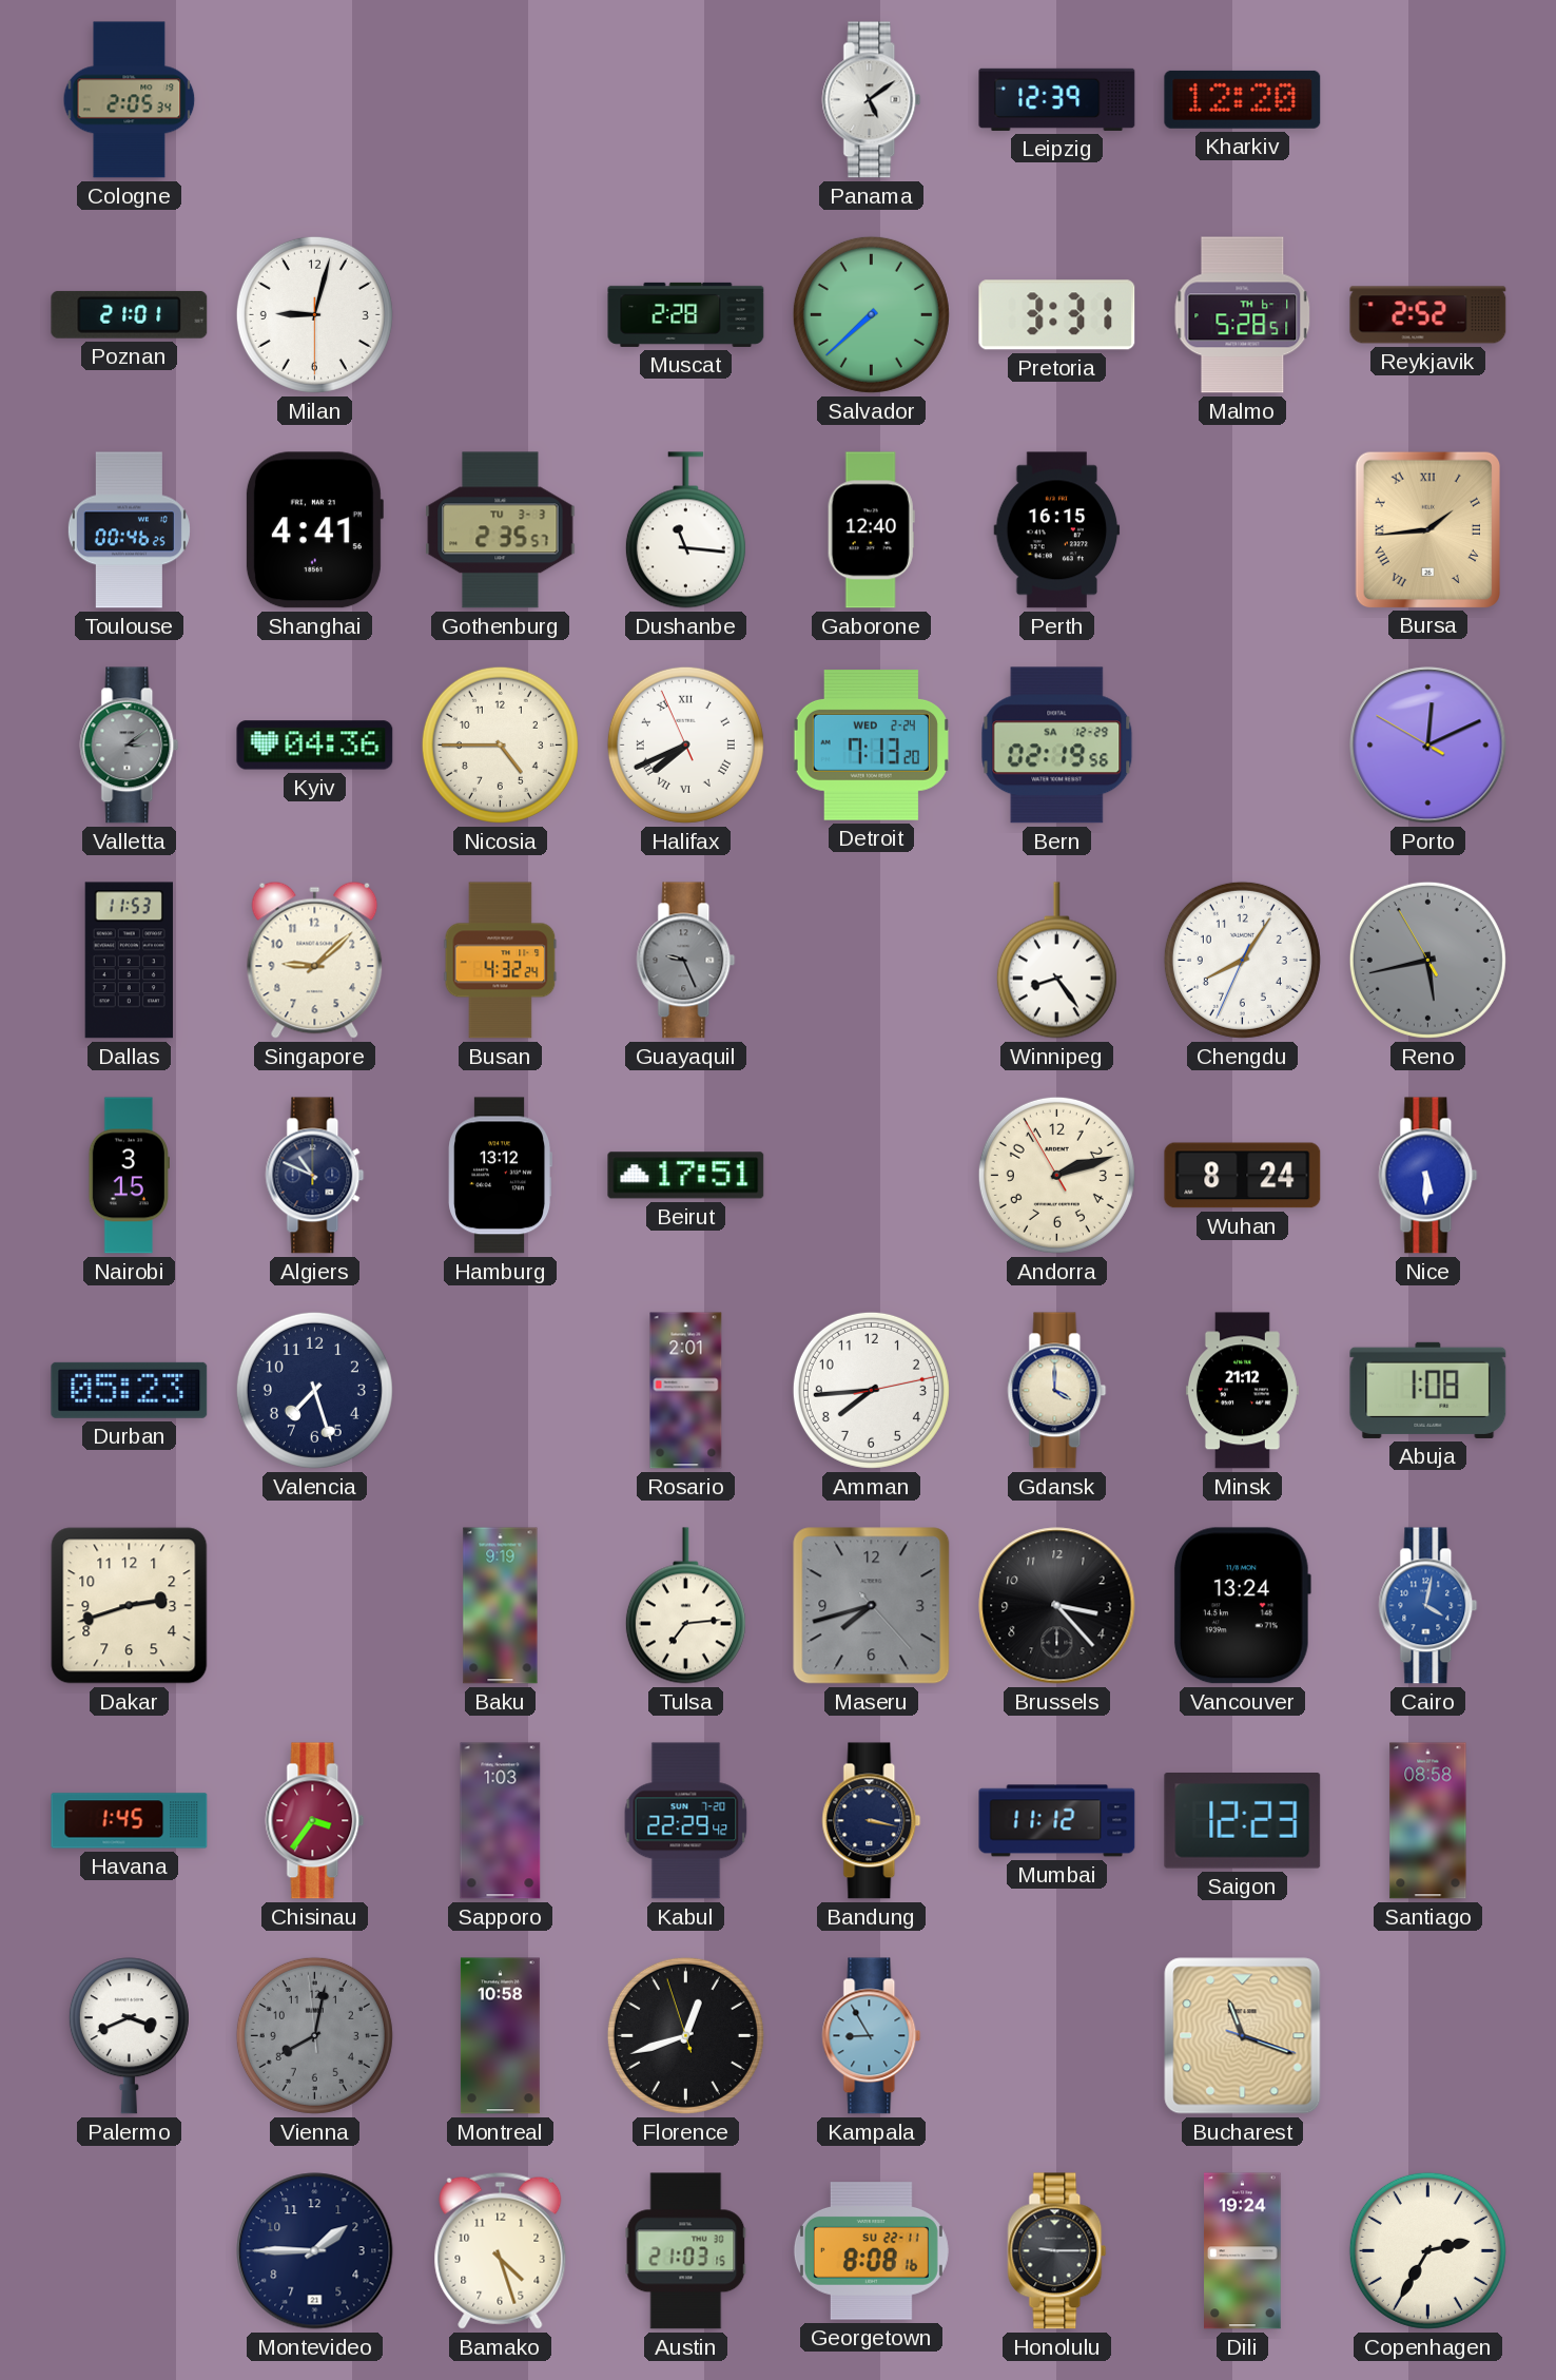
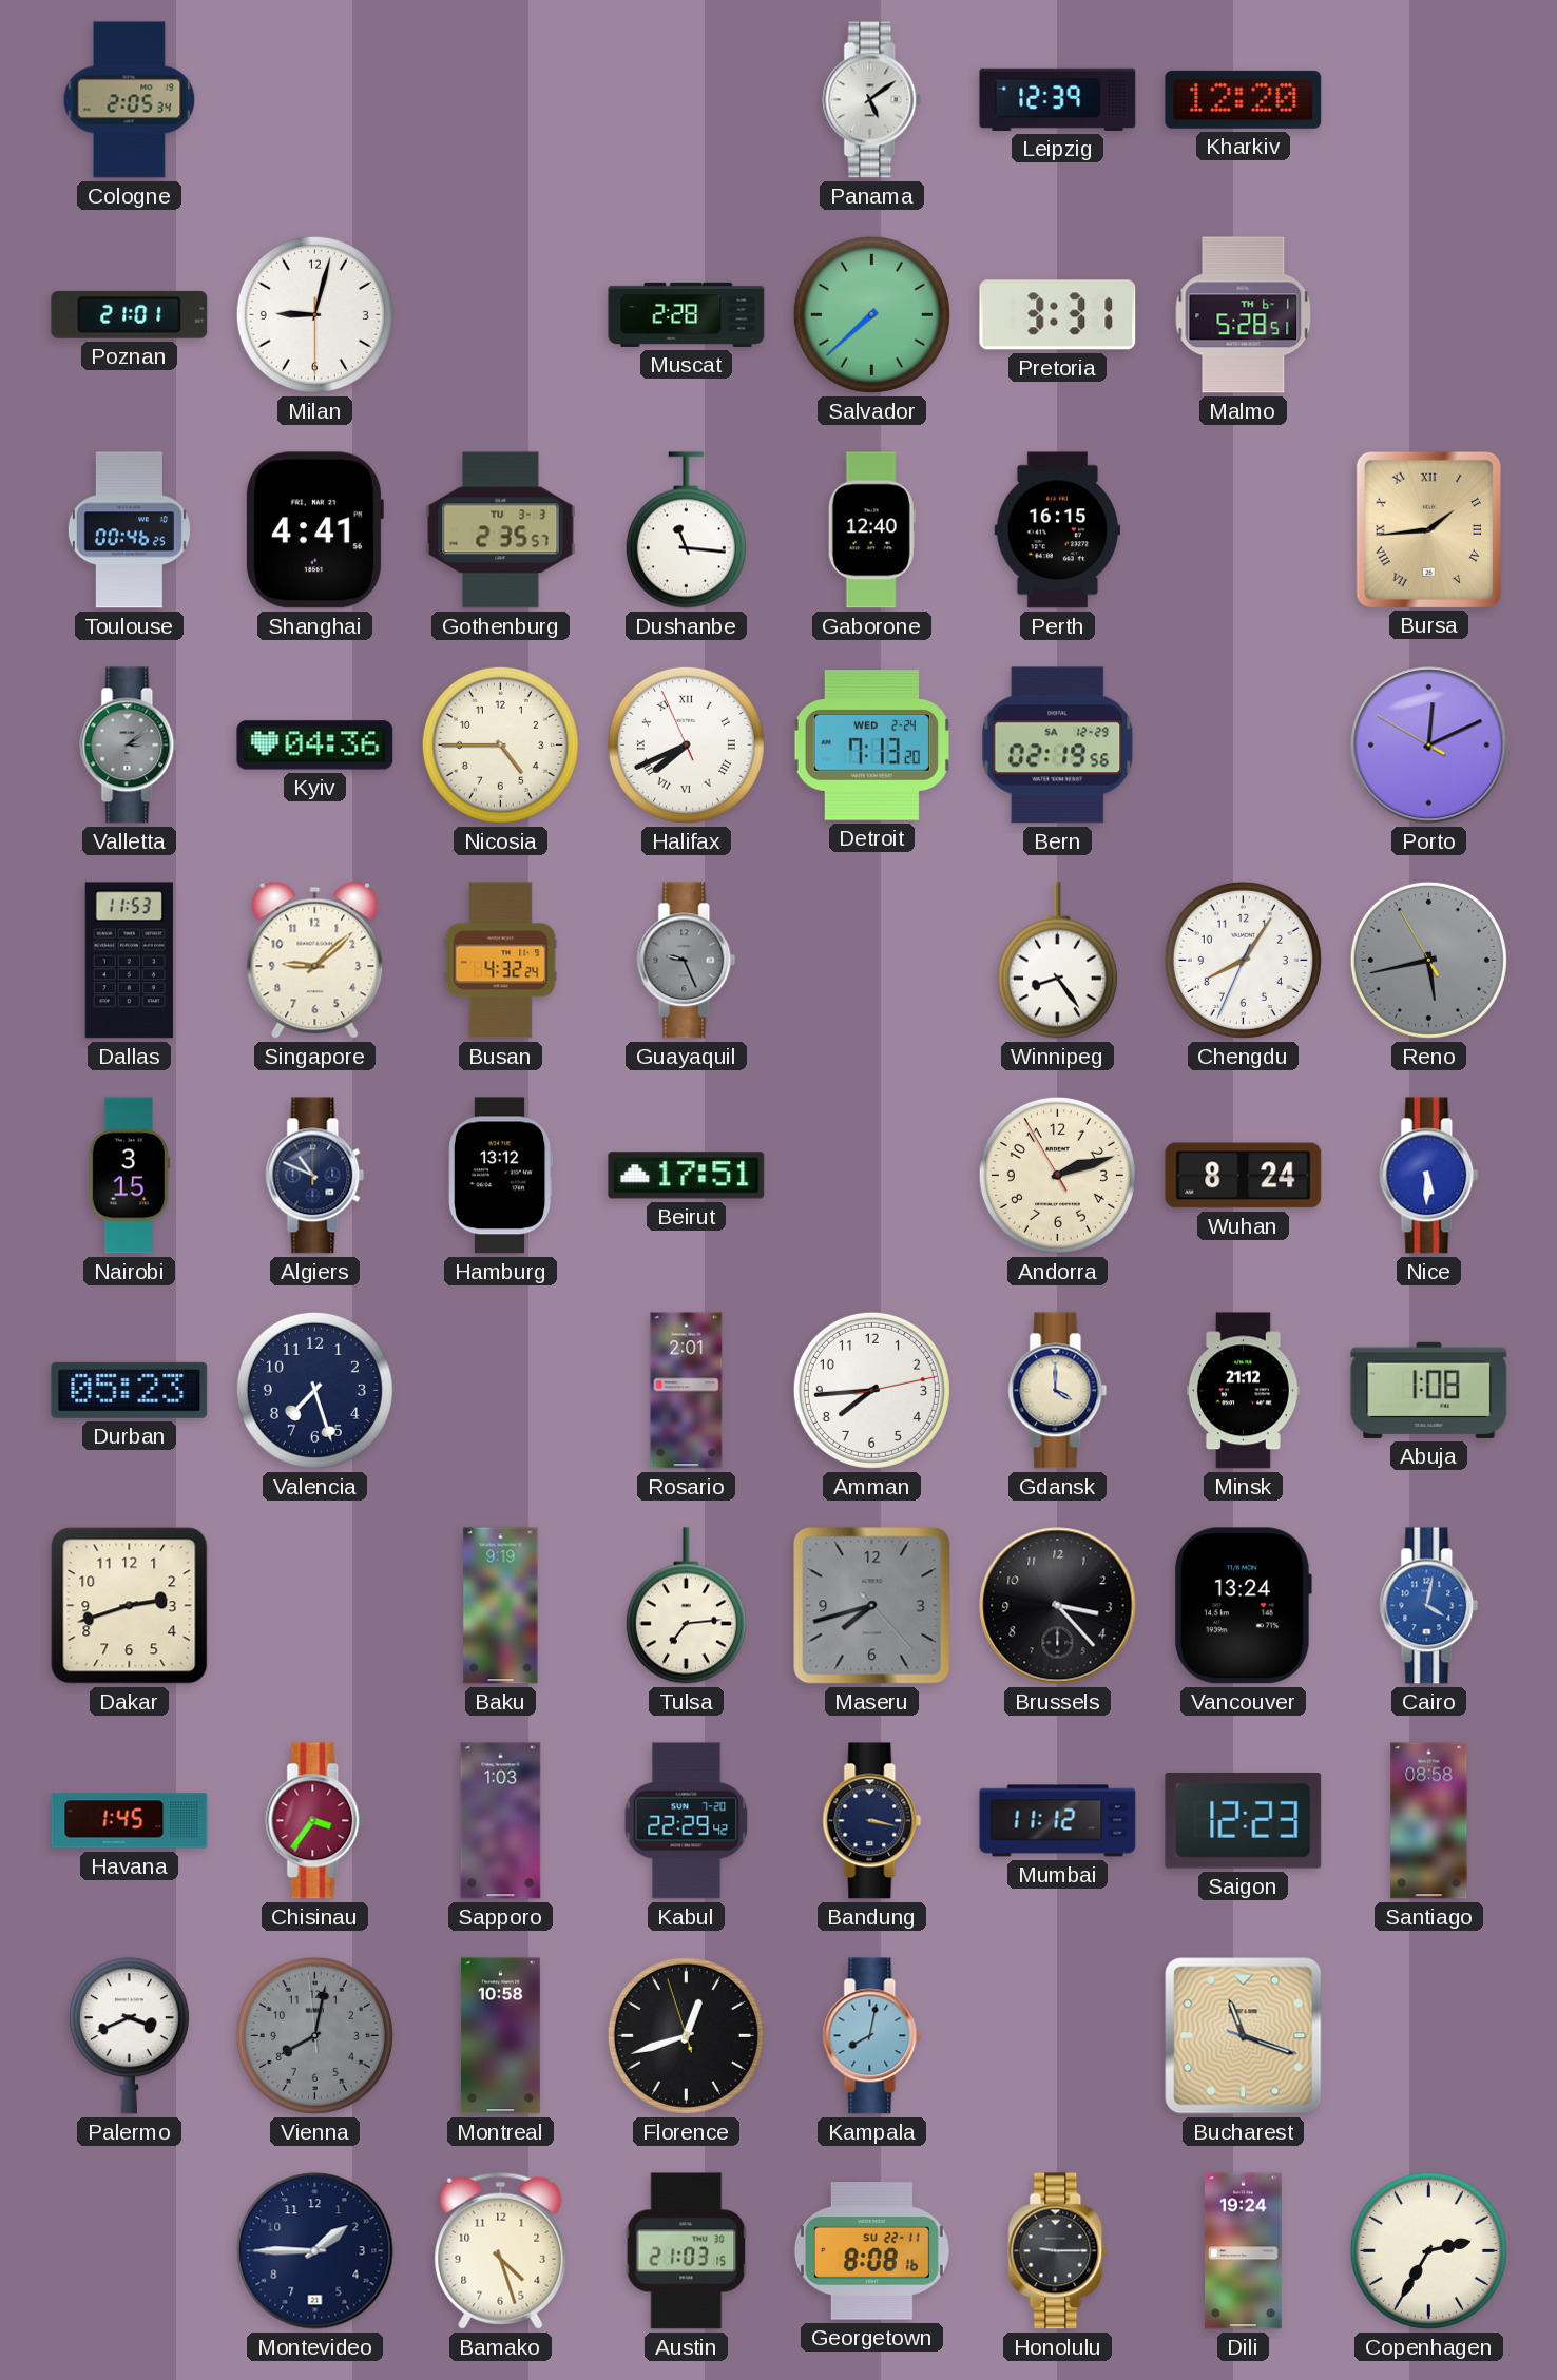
Reykjavik: 2:52 -> none (1428, 315)
Kampala: 8:55 -> 8:02 (872, 2036)
